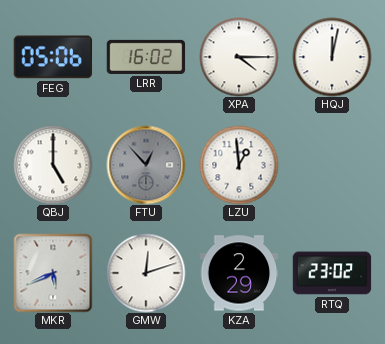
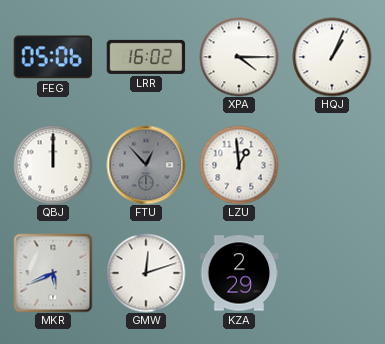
HQJ: 12:02 -> 1:04 (332, 57)
QBJ: 5:00 -> 12:00 (53, 165)
RTQ: 23:02 -> none (332, 273)
